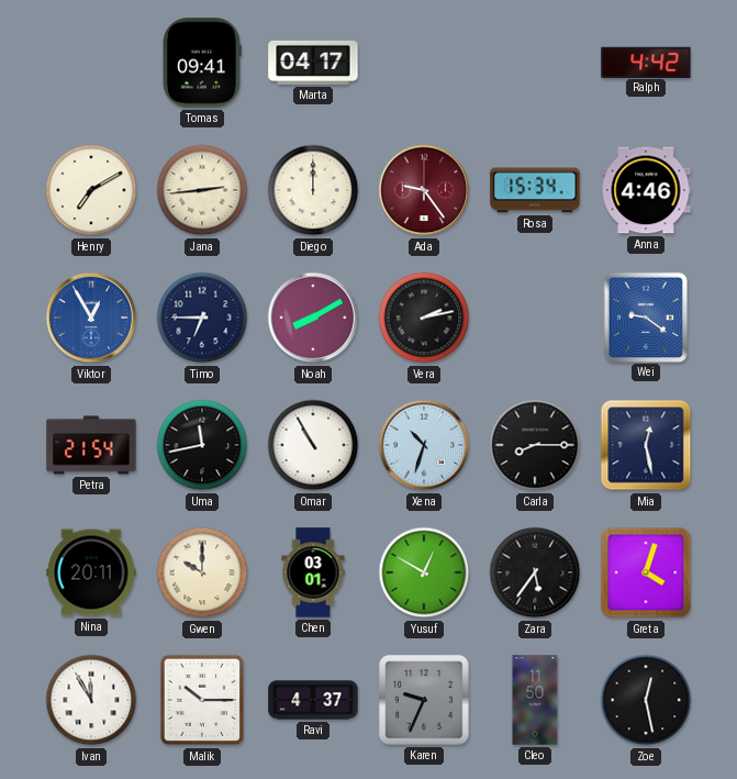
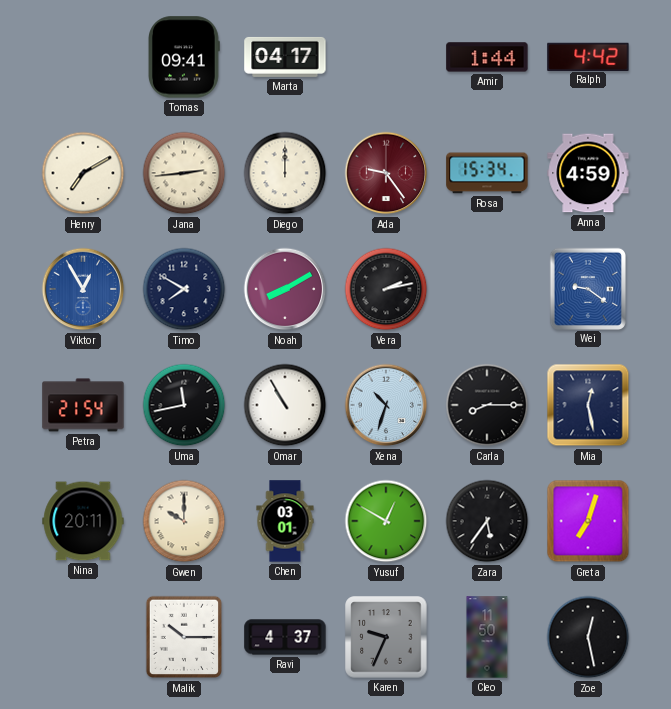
Amir: none -> 1:44 (487, 57)
Anna: 4:46 -> 4:59 (588, 173)
Timo: 6:45 -> 7:50 (184, 289)
Greta: 4:03 -> 7:03 (588, 521)
Ivan: 11:55 -> none (91, 700)
